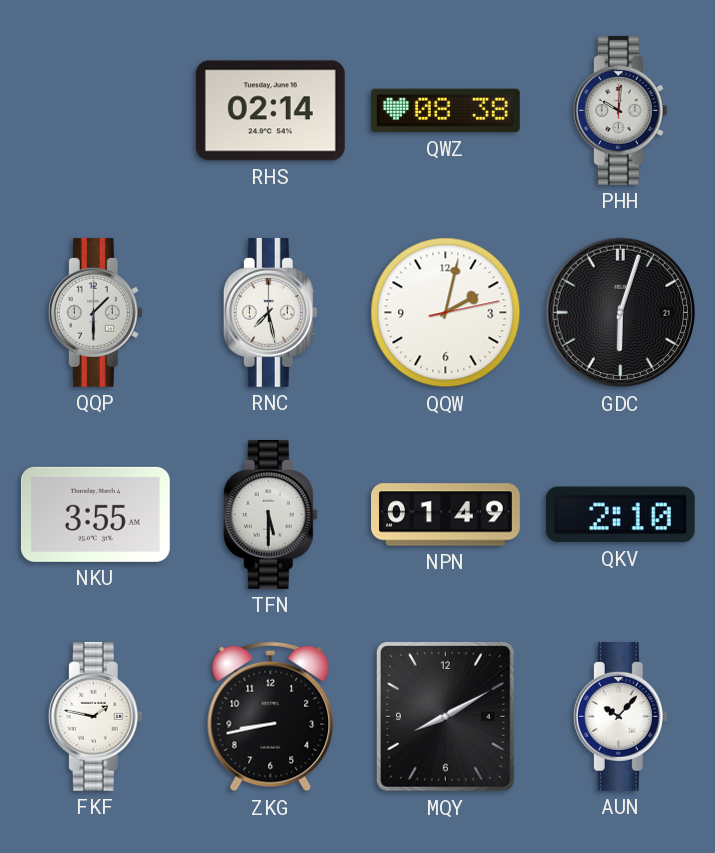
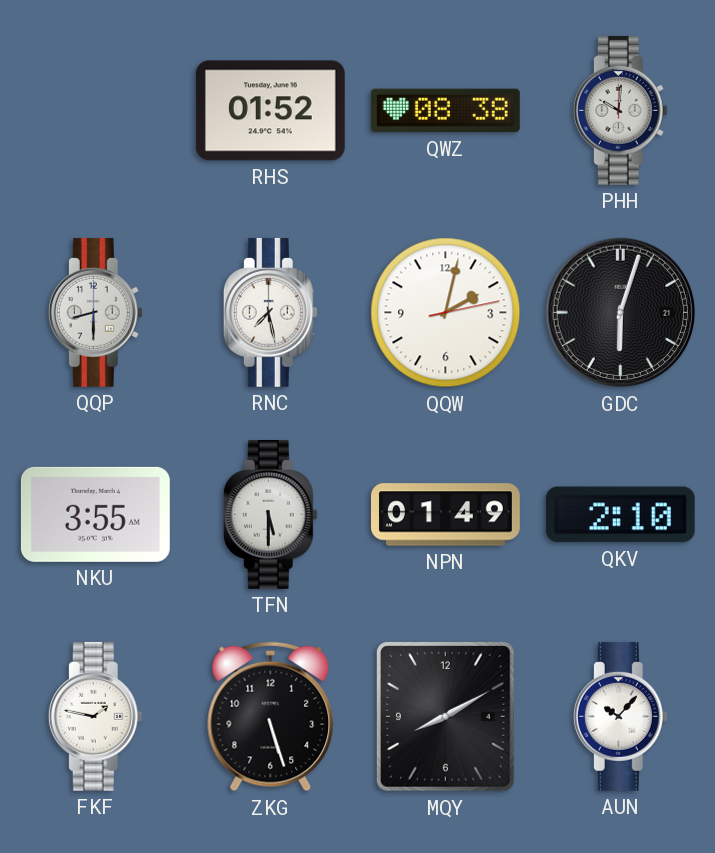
RHS: 02:14 -> 01:52 (270, 111)
QQP: 1:30 -> 8:30 (95, 312)
ZKG: 8:43 -> 5:27 (271, 717)
